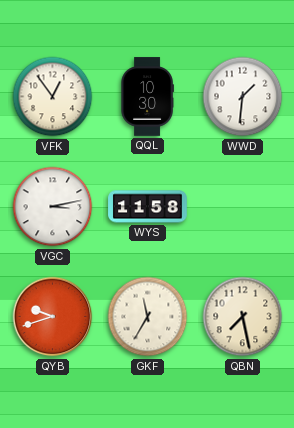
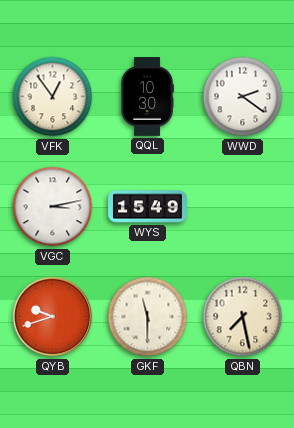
WWD: 1:31 -> 2:21 (243, 97)
WYS: 11:58 -> 15:49 (148, 207)
GKF: 11:35 -> 11:30 (148, 317)
